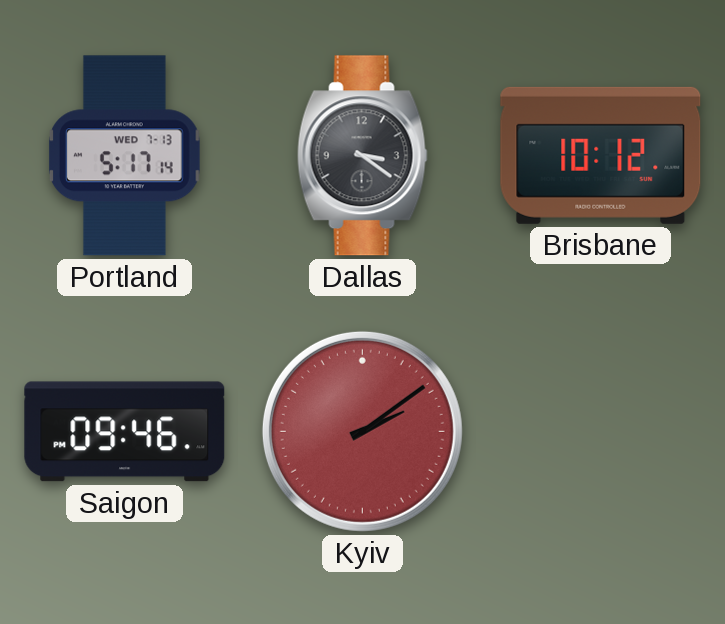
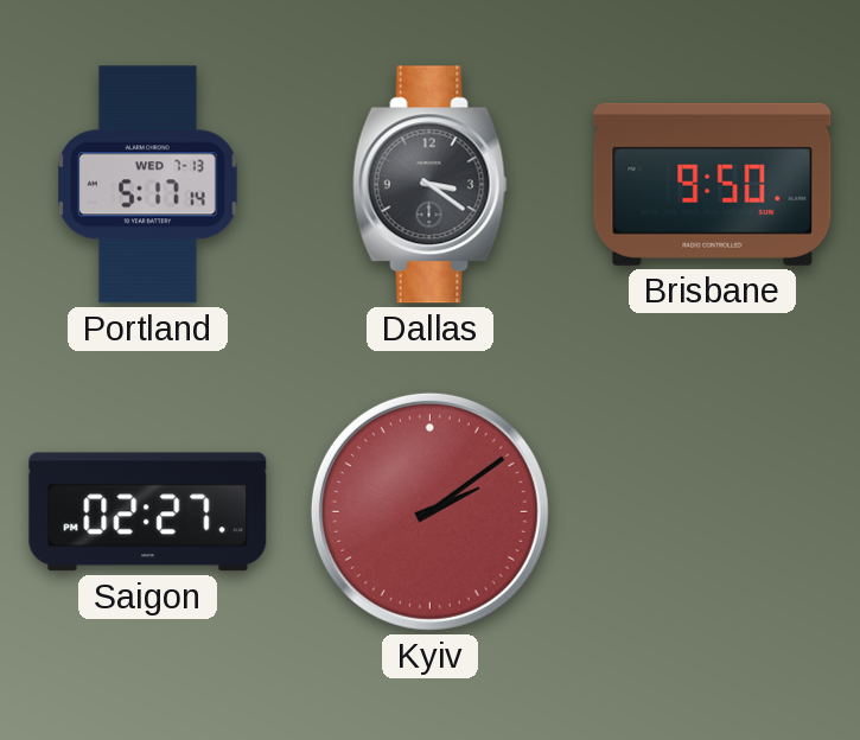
Brisbane: 10:12 -> 9:50 (713, 184)
Saigon: 09:46 -> 02:27 (148, 512)
